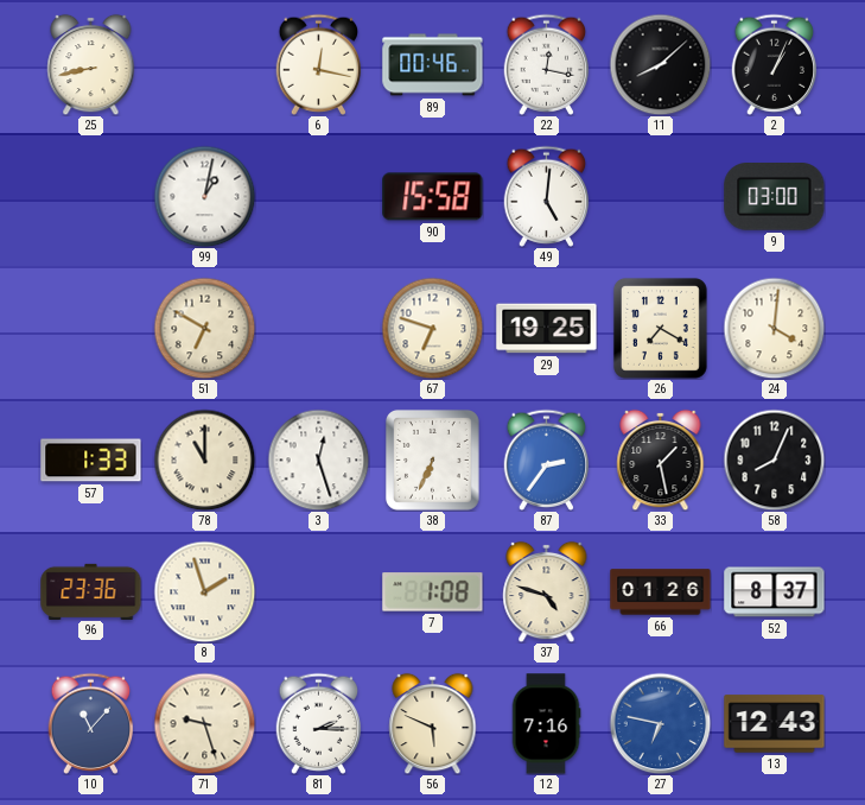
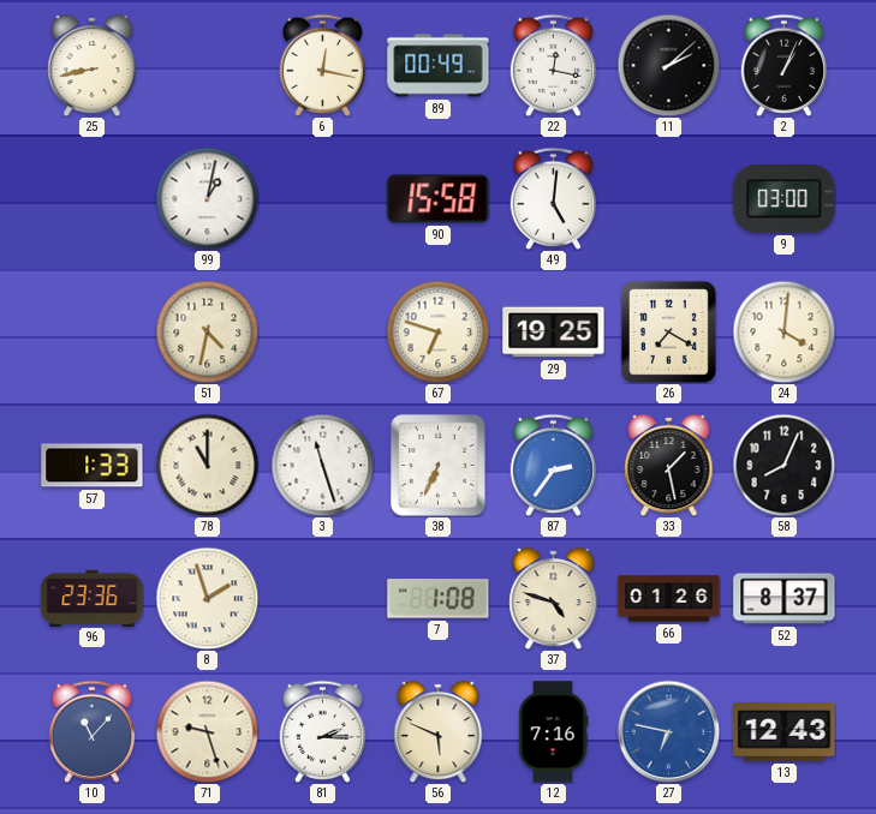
89: 00:46 -> 00:49 (439, 66)
11: 8:08 -> 2:08 (668, 65)
51: 6:50 -> 4:32 (207, 331)
3: 12:27 -> 11:27 (322, 465)
